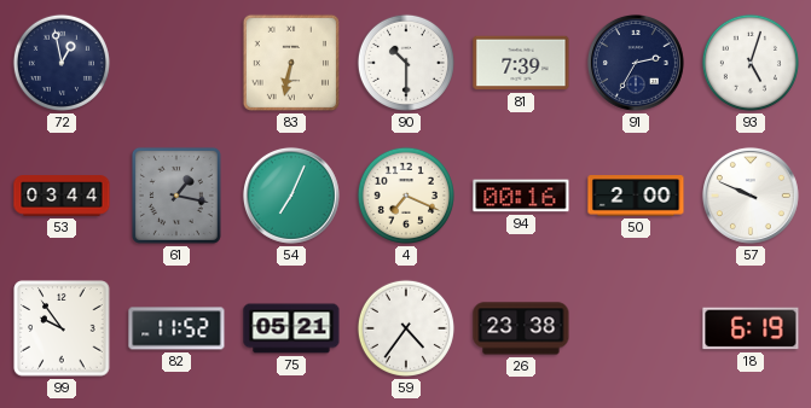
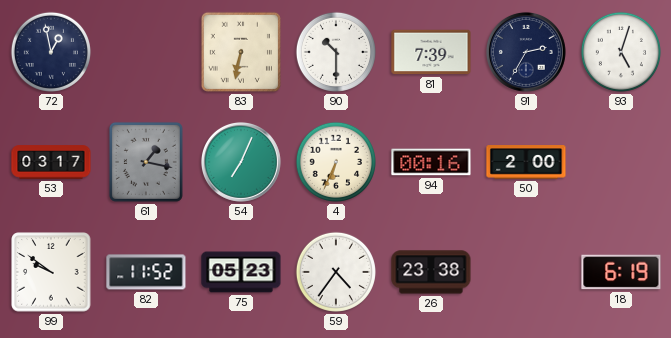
53: 03:44 -> 03:17 (51, 162)
4: 7:19 -> 6:34 (336, 162)
57: 9:49 -> none (751, 196)
99: 9:54 -> 9:51 (51, 272)
75: 05:21 -> 05:23 (241, 272)
